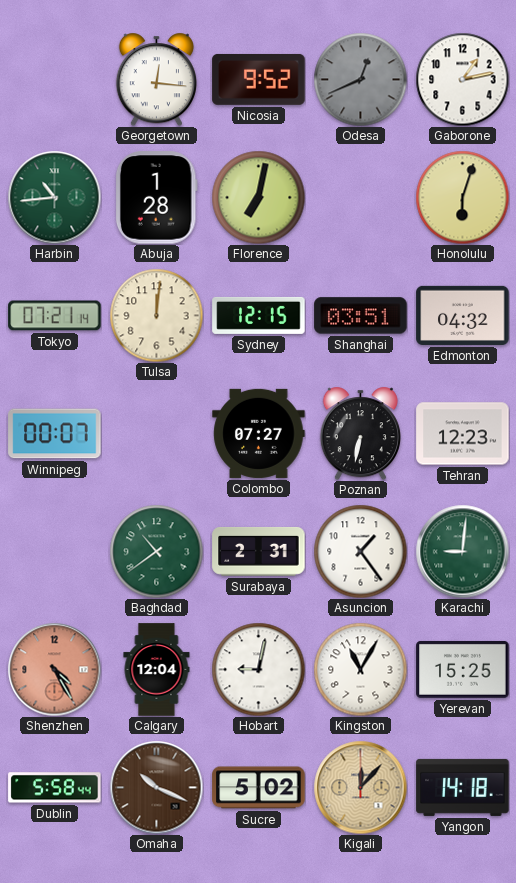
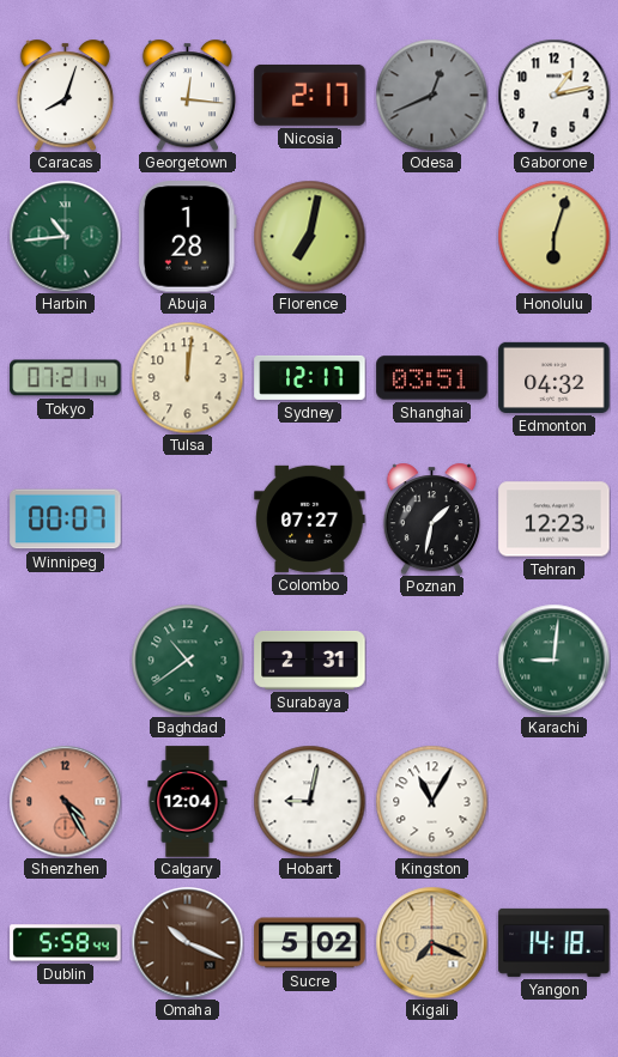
Caracas: none -> 8:03 (65, 95)
Nicosia: 9:52 -> 2:17 (310, 95)
Sydney: 12:15 -> 12:17 (310, 377)
Poznan: 6:32 -> 1:32 (431, 518)
Asuncion: 1:24 -> none (360, 551)
Yerevan: 15:25 -> none (463, 669)
Kigali: 12:07 -> 7:19 (431, 942)
